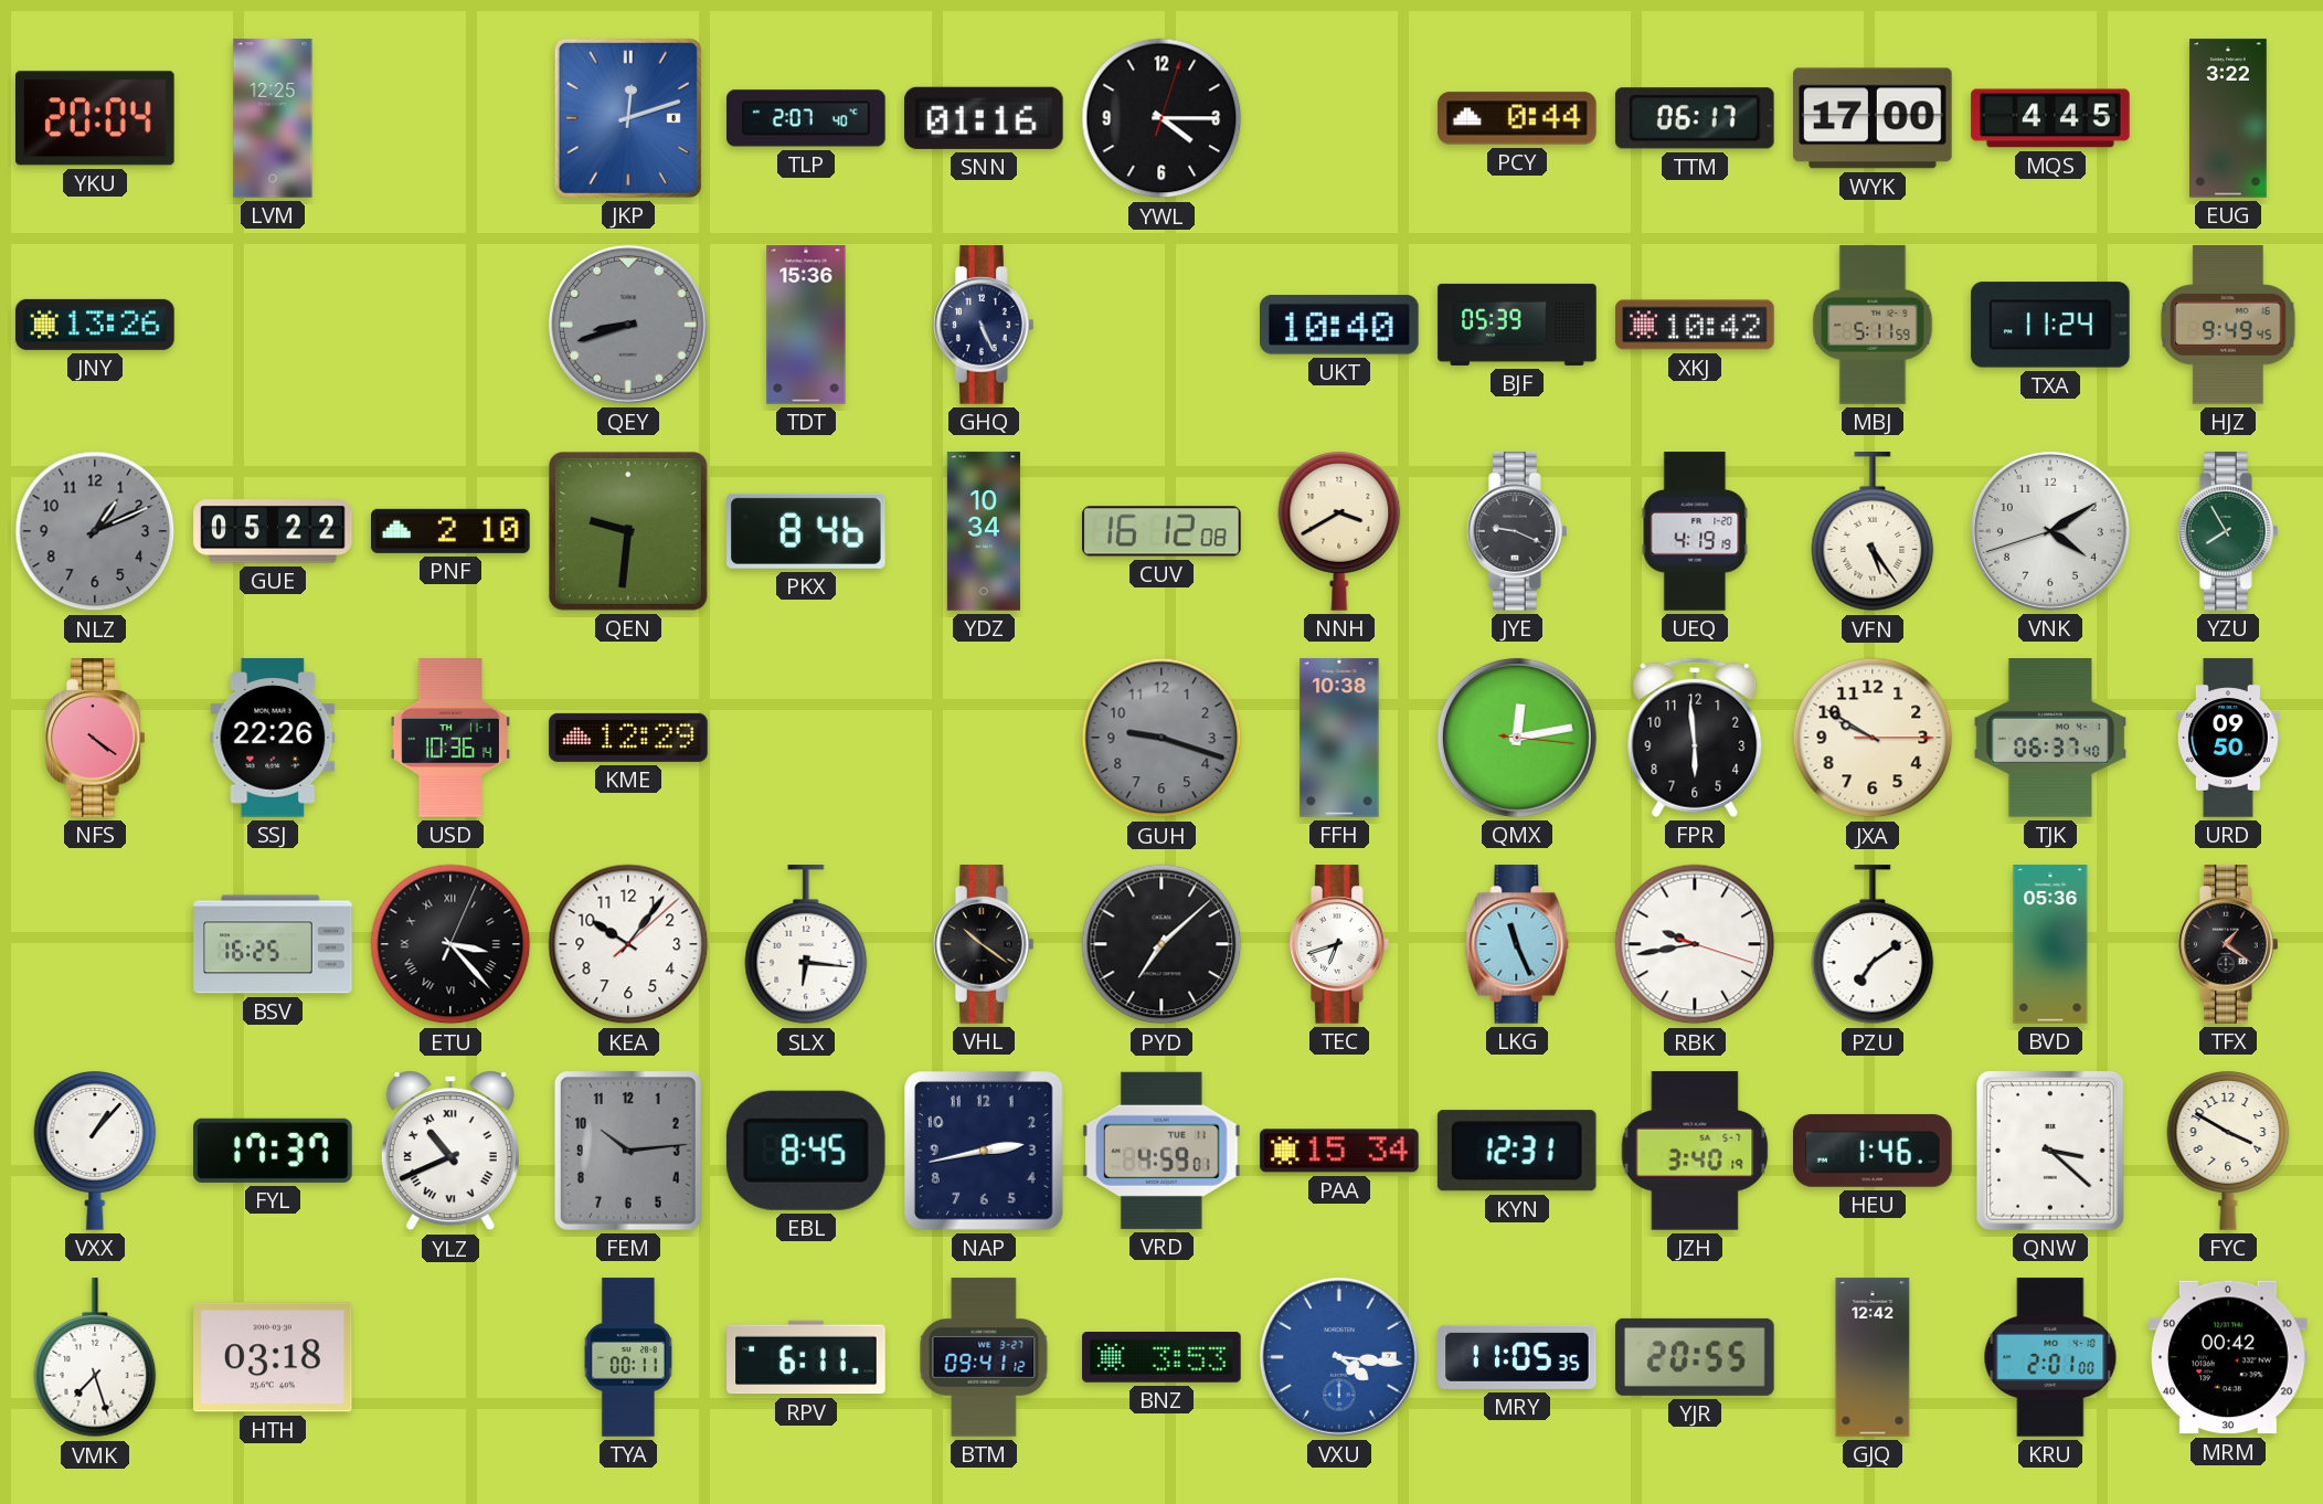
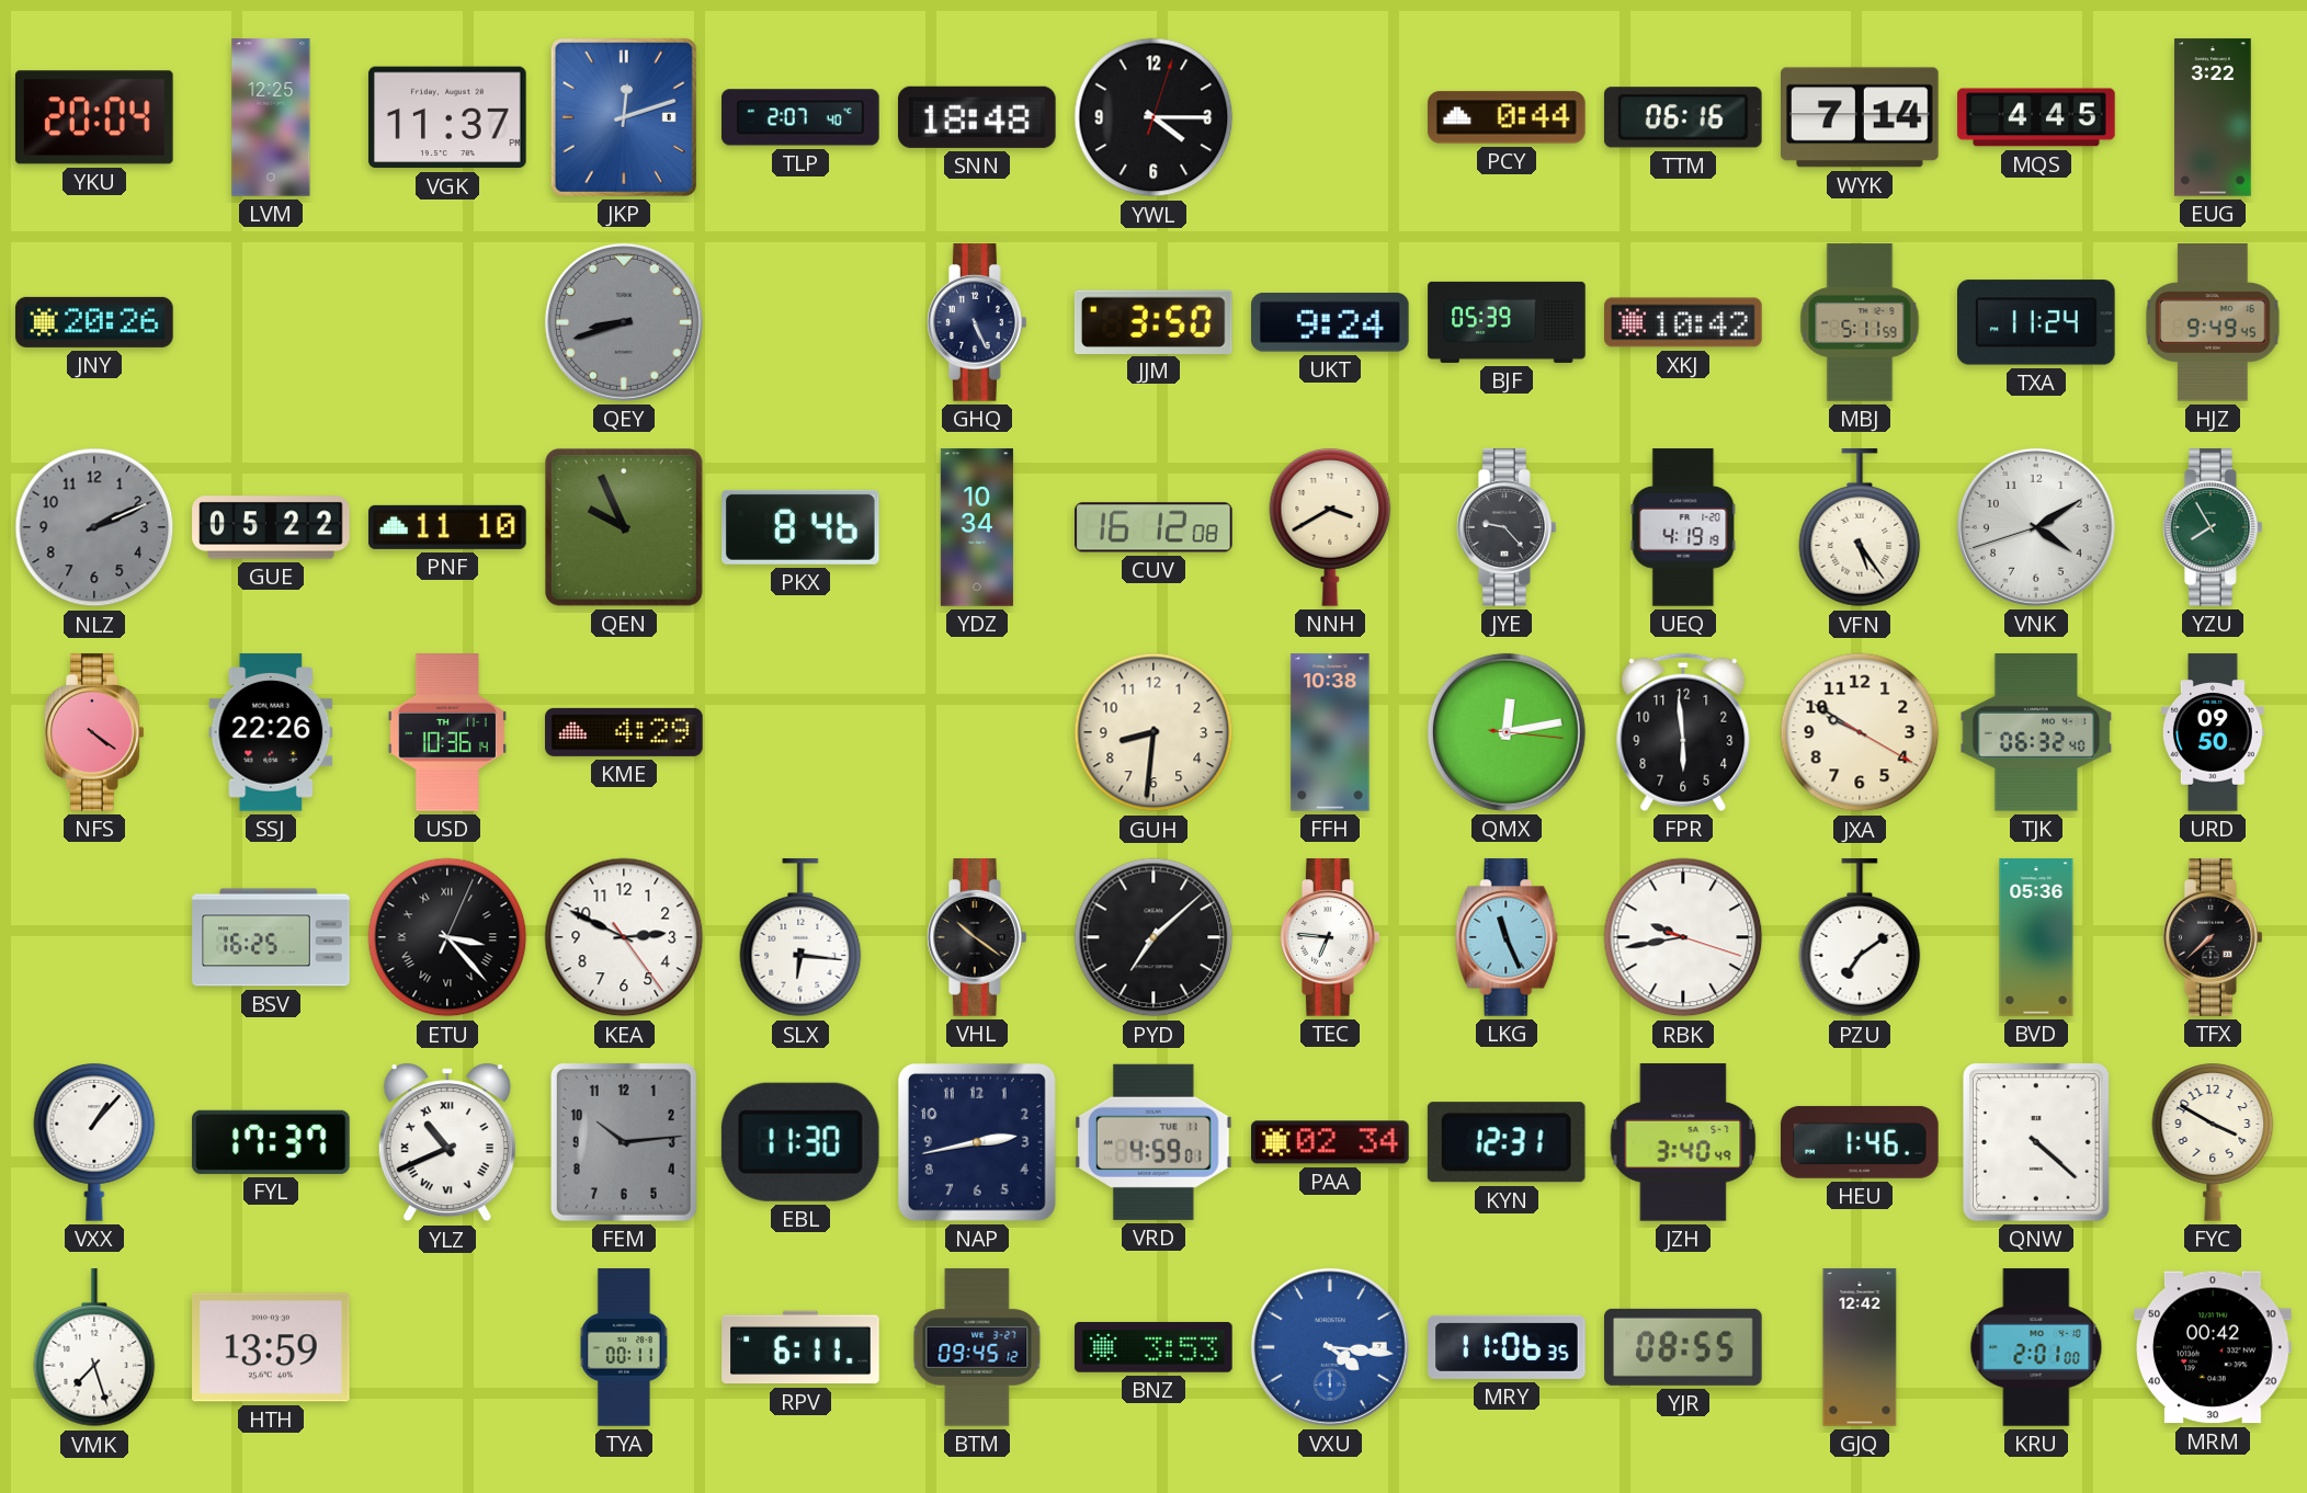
VGK: none -> 11:37 (447, 117)
SNN: 01:16 -> 18:48 (978, 117)
TTM: 06:17 -> 06:16 (1683, 117)
WYK: 17:00 -> 7:14 (1860, 117)
JNY: 13:26 -> 20:26 (94, 322)
TDT: 15:36 -> none (806, 325)
JJM: none -> 3:50 (1153, 321)
UKT: 10:40 -> 9:24 (1331, 322)
NLZ: 1:11 -> 2:11 (94, 527)
PNF: 2:10 -> 11:10 (447, 527)
QEN: 9:31 -> 9:56 (625, 528)
JYE: 9:19 -> 9:23 (1508, 527)
KME: 12:29 -> 4:29 (624, 732)
GUH: 9:18 -> 8:31 (1153, 732)
GUH dial: grey -> cream (1153, 732)
JXA: 9:50:15 -> 9:50:20 (1860, 732)
TJK: 06:37 -> 06:32 (2036, 732)
KEA: 10:06 -> 2:49 (624, 937)
TEC: 6:42 -> 6:46 (1331, 937)
TFX: 1:21 -> 7:38 (2214, 937)
EBL: 8:45 -> 11:30 (800, 1142)
PAA: 15:34 -> 02:34 (1330, 1142)
JZH: 3:40:19 -> 3:40:49 (1683, 1142)
QNW: 3:22 -> 4:22 (2036, 1142)
HTH: 03:18 -> 13:59 (272, 1347)
BTM: 09:41 -> 09:45 (977, 1347)
MRY: 11:05 -> 11:06 (1507, 1347)
YJR: 20:55 -> 08:55 (1683, 1347)
